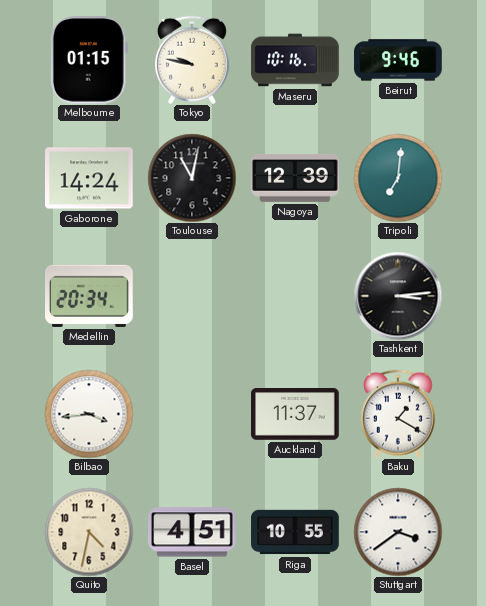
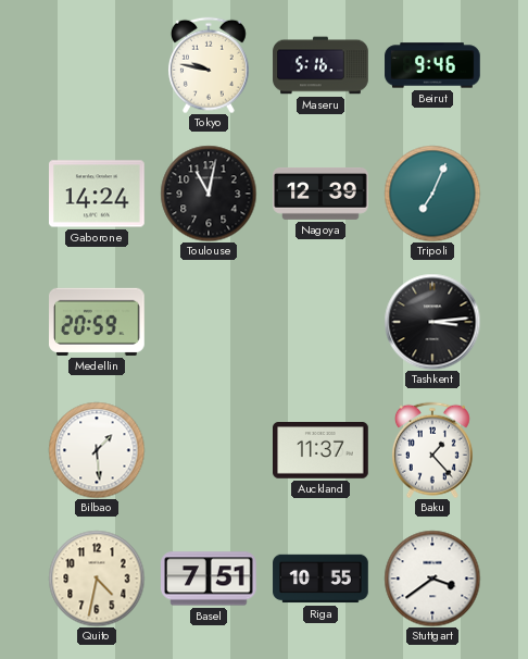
Melbourne: 01:15 -> none (89, 61)
Maseru: 10:16 -> 5:16 (320, 65)
Tripoli: 7:01 -> 7:04 (432, 194)
Medellin: 20:34 -> 20:59 (98, 322)
Bilbao: 3:44 -> 1:29 (97, 450)
Baku: 1:20 -> 1:23 (432, 450)
Basel: 4:51 -> 7:51 (210, 579)
